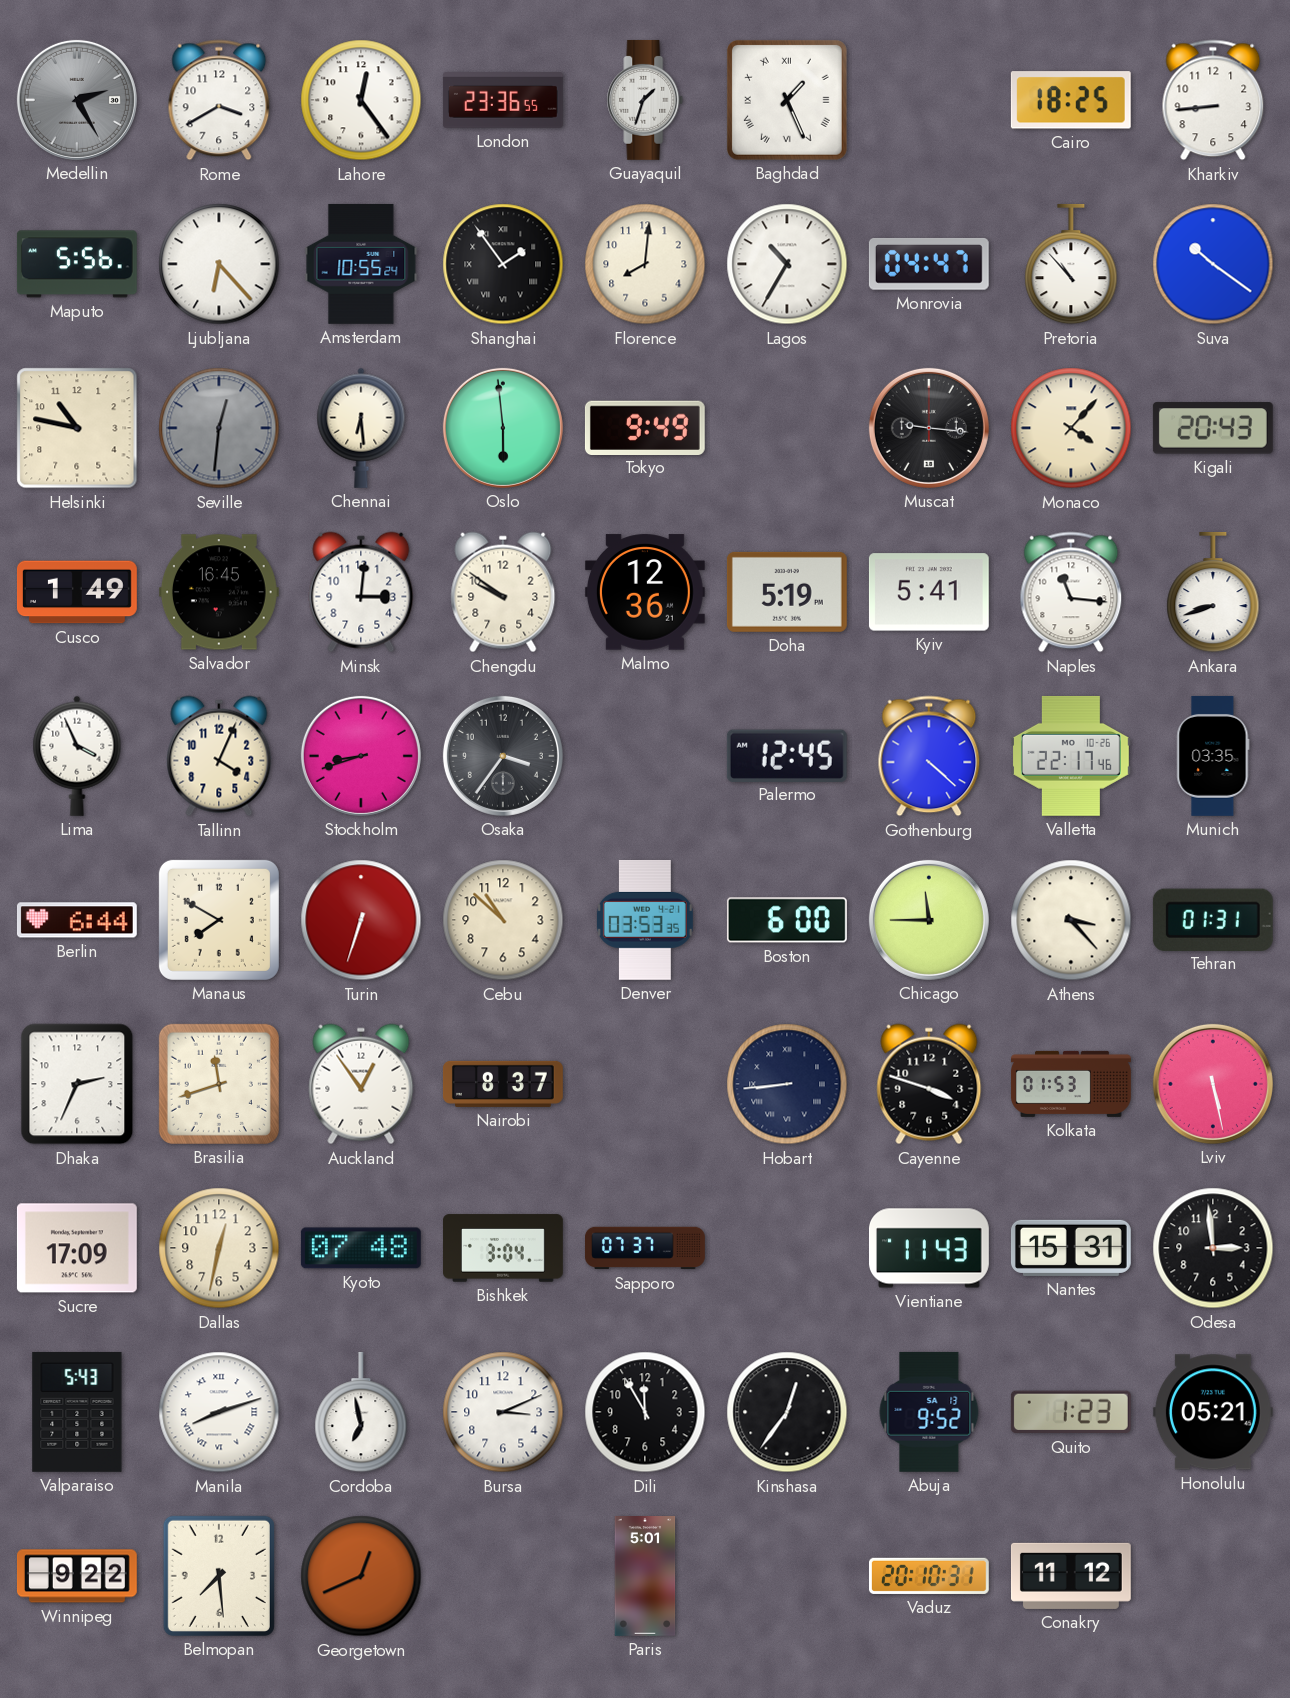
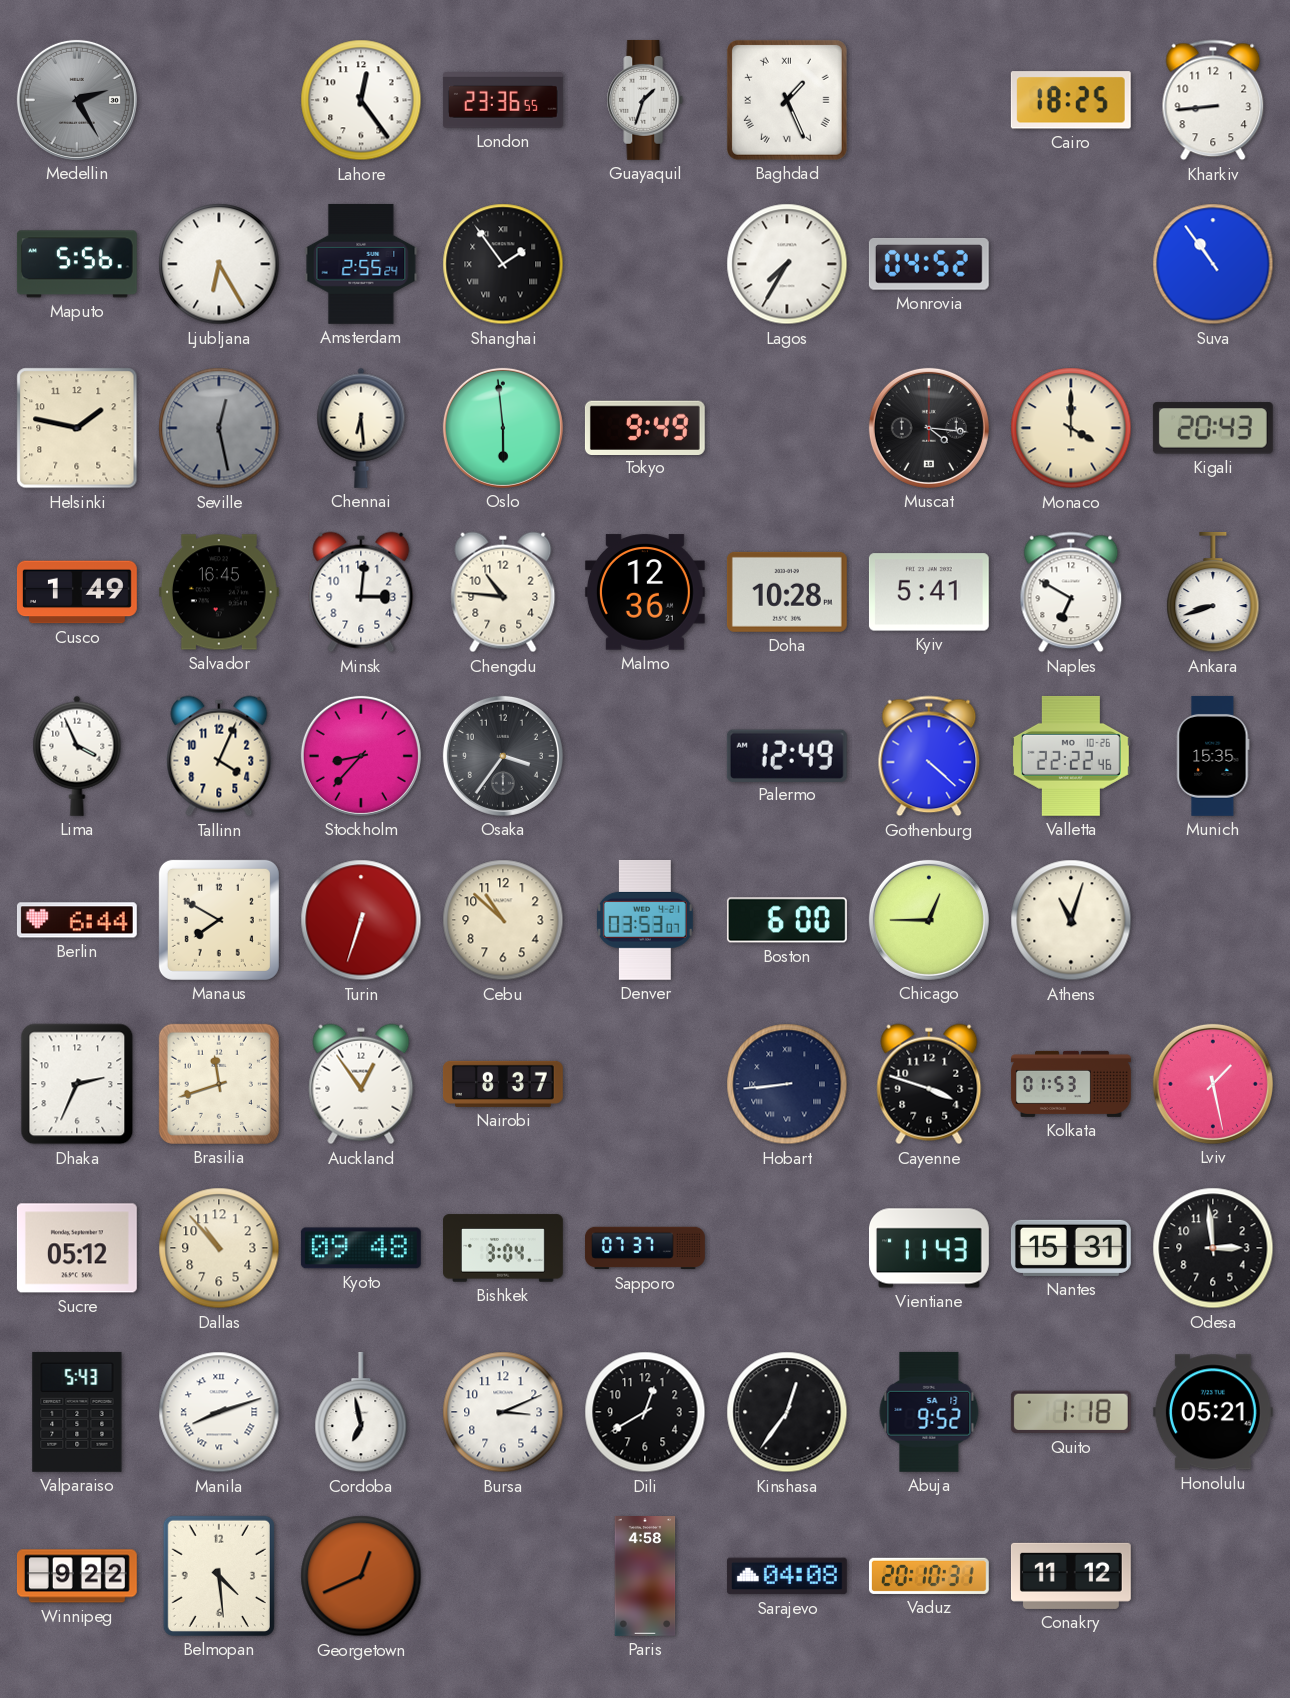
Rome: 3:40 -> none (219, 100)
Ljubljana: 6:23 -> 6:25 (219, 264)
Amsterdam: 10:55 -> 2:55 (361, 264)
Florence: 8:01 -> none (645, 264)
Lagos: 10:35 -> 7:35 (787, 264)
Monrovia: 04:47 -> 04:52 (929, 264)
Pretoria: 10:53 -> none (1071, 264)
Suva: 10:21 -> 10:54 (1213, 264)
Helsinki: 10:47 -> 1:47 (77, 428)
Seville: 12:31 -> 12:28 (219, 428)
Muscat: 9:16 -> 4:16 (929, 428)
Monaco: 4:07 -> 4:00 (1071, 428)
Chengdu: 9:51 -> 10:46 (503, 592)
Doha: 5:19 -> 10:28 (787, 592)
Naples: 11:16 -> 6:50 (1071, 592)
Stockholm: 8:42 -> 8:37 (361, 756)
Palermo: 12:45 -> 12:49 (787, 755)
Valletta: 22:17 -> 22:22 (1071, 756)
Munich: 03:35 -> 15:35 (1213, 756)
Denver: 03:53:35 -> 03:53:07 (645, 920)
Chicago: 11:45 -> 12:45 (929, 920)
Athens: 3:23 -> 11:03 (1071, 920)
Tehran: 01:31 -> none (1213, 919)
Lviv: 5:28 -> 1:28 (1213, 1084)
Sucre: 17:09 -> 05:12 (77, 1248)
Dallas: 12:32 -> 10:53 (219, 1248)
Kyoto: 07:48 -> 09:48 (361, 1248)
Dili: 11:55 -> 12:40 (645, 1412)
Quito: 1:23 -> 1:18 (1071, 1412)
Belmopan: 7:29 -> 4:29 (219, 1576)
Paris: 5:01 -> 4:58 (645, 1577)
Sarajevo: none -> 04:08 (787, 1576)
